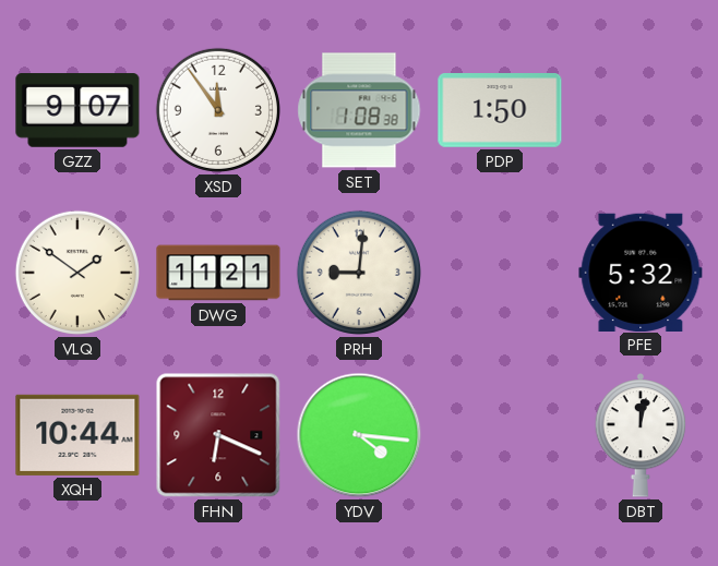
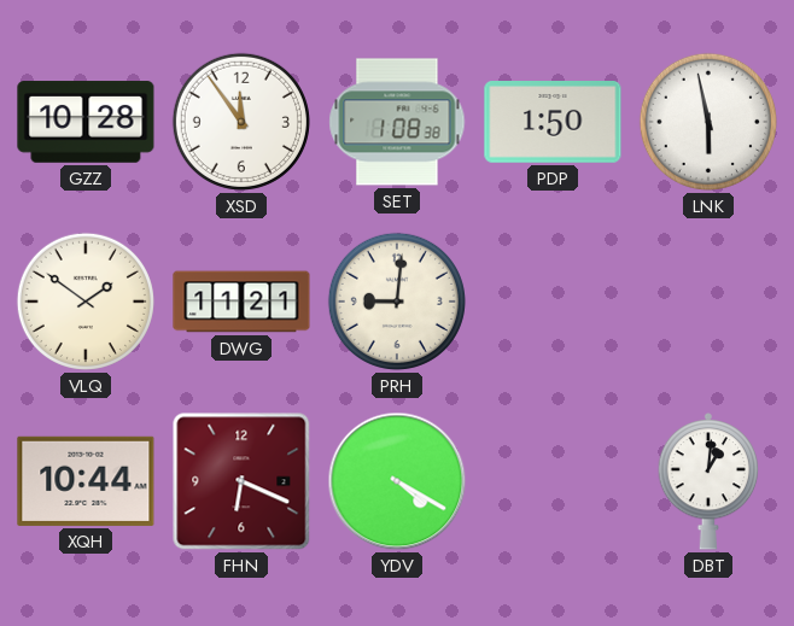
GZZ: 9:07 -> 10:28 (86, 122)
LNK: none -> 5:58 (708, 122)
PFE: 5:32 -> none (641, 272)
YDV: 4:16 -> 4:20 (397, 481)
DBT: 12:02 -> 1:01 (708, 482)
